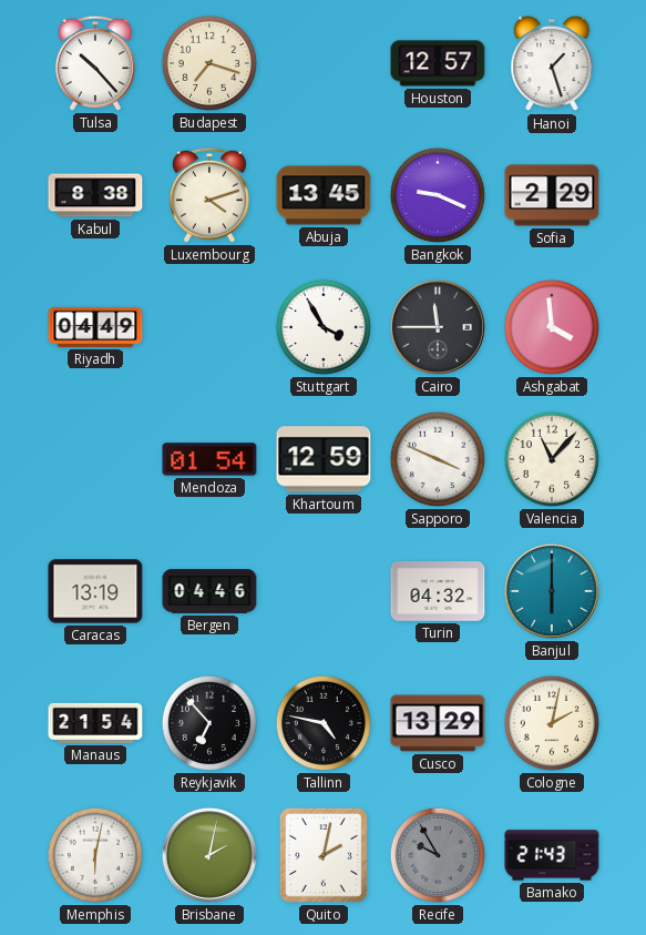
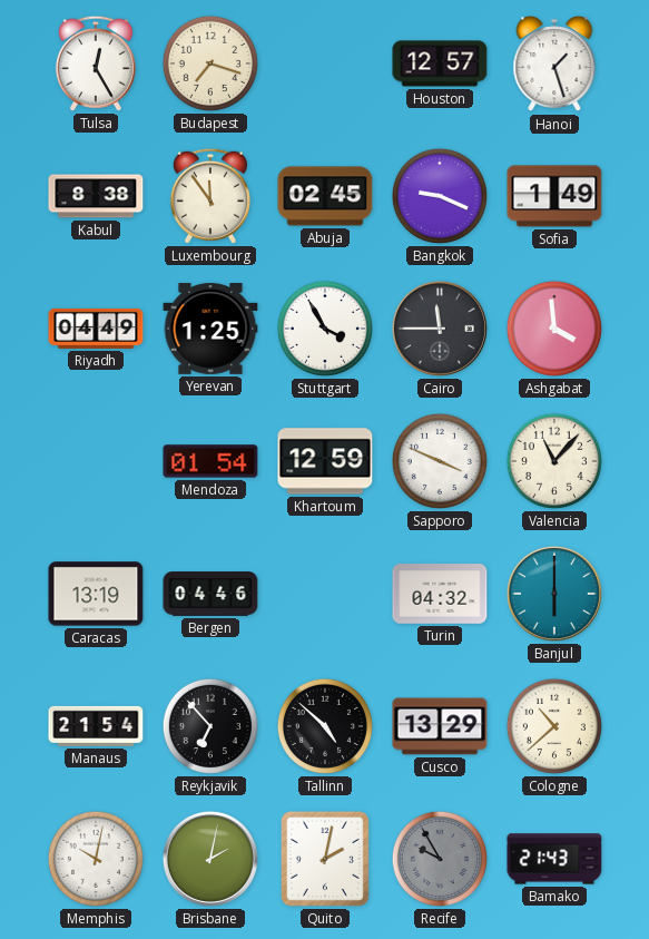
Tulsa: 10:23 -> 12:25 (96, 63)
Luxembourg: 4:12 -> 11:54 (210, 196)
Abuja: 13:45 -> 02:45 (325, 196)
Sofia: 2:29 -> 1:49 (554, 196)
Yerevan: none -> 1:25 (210, 330)
Tallinn: 4:47 -> 4:52 (325, 726)
Cologne: 2:02 -> 10:38 (554, 726)
Memphis: 6:02 -> 10:02 (96, 859)
